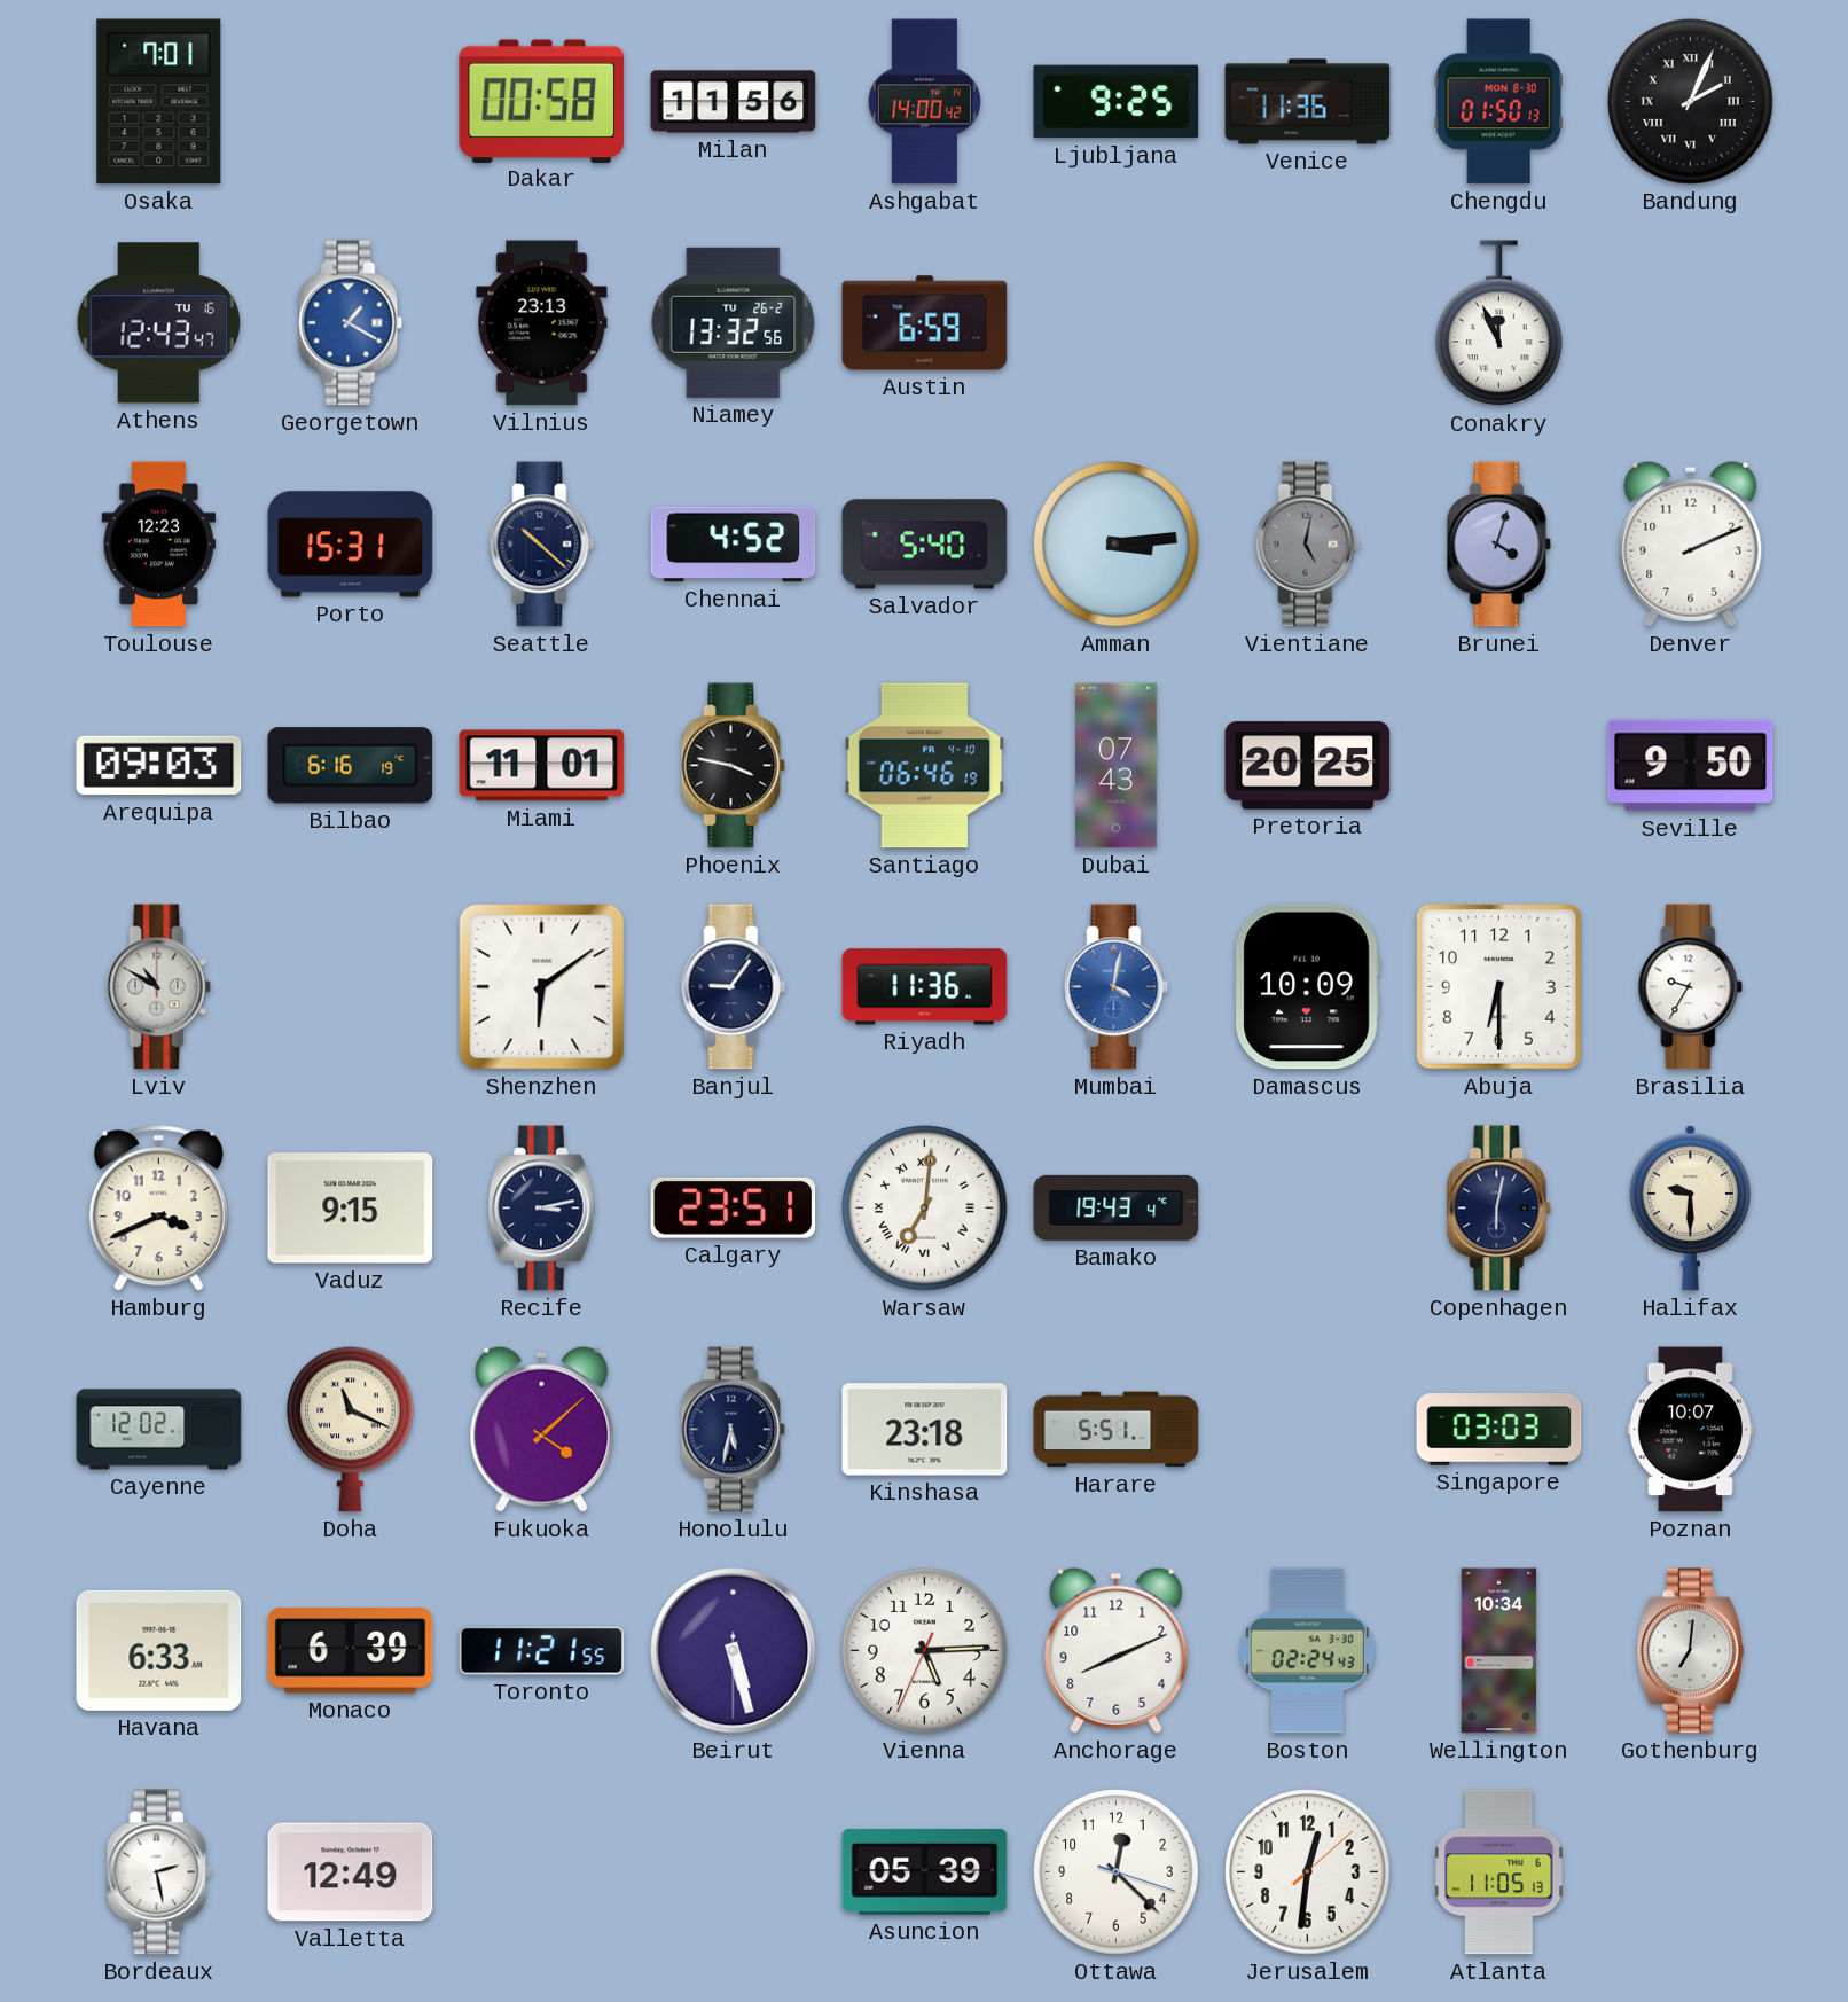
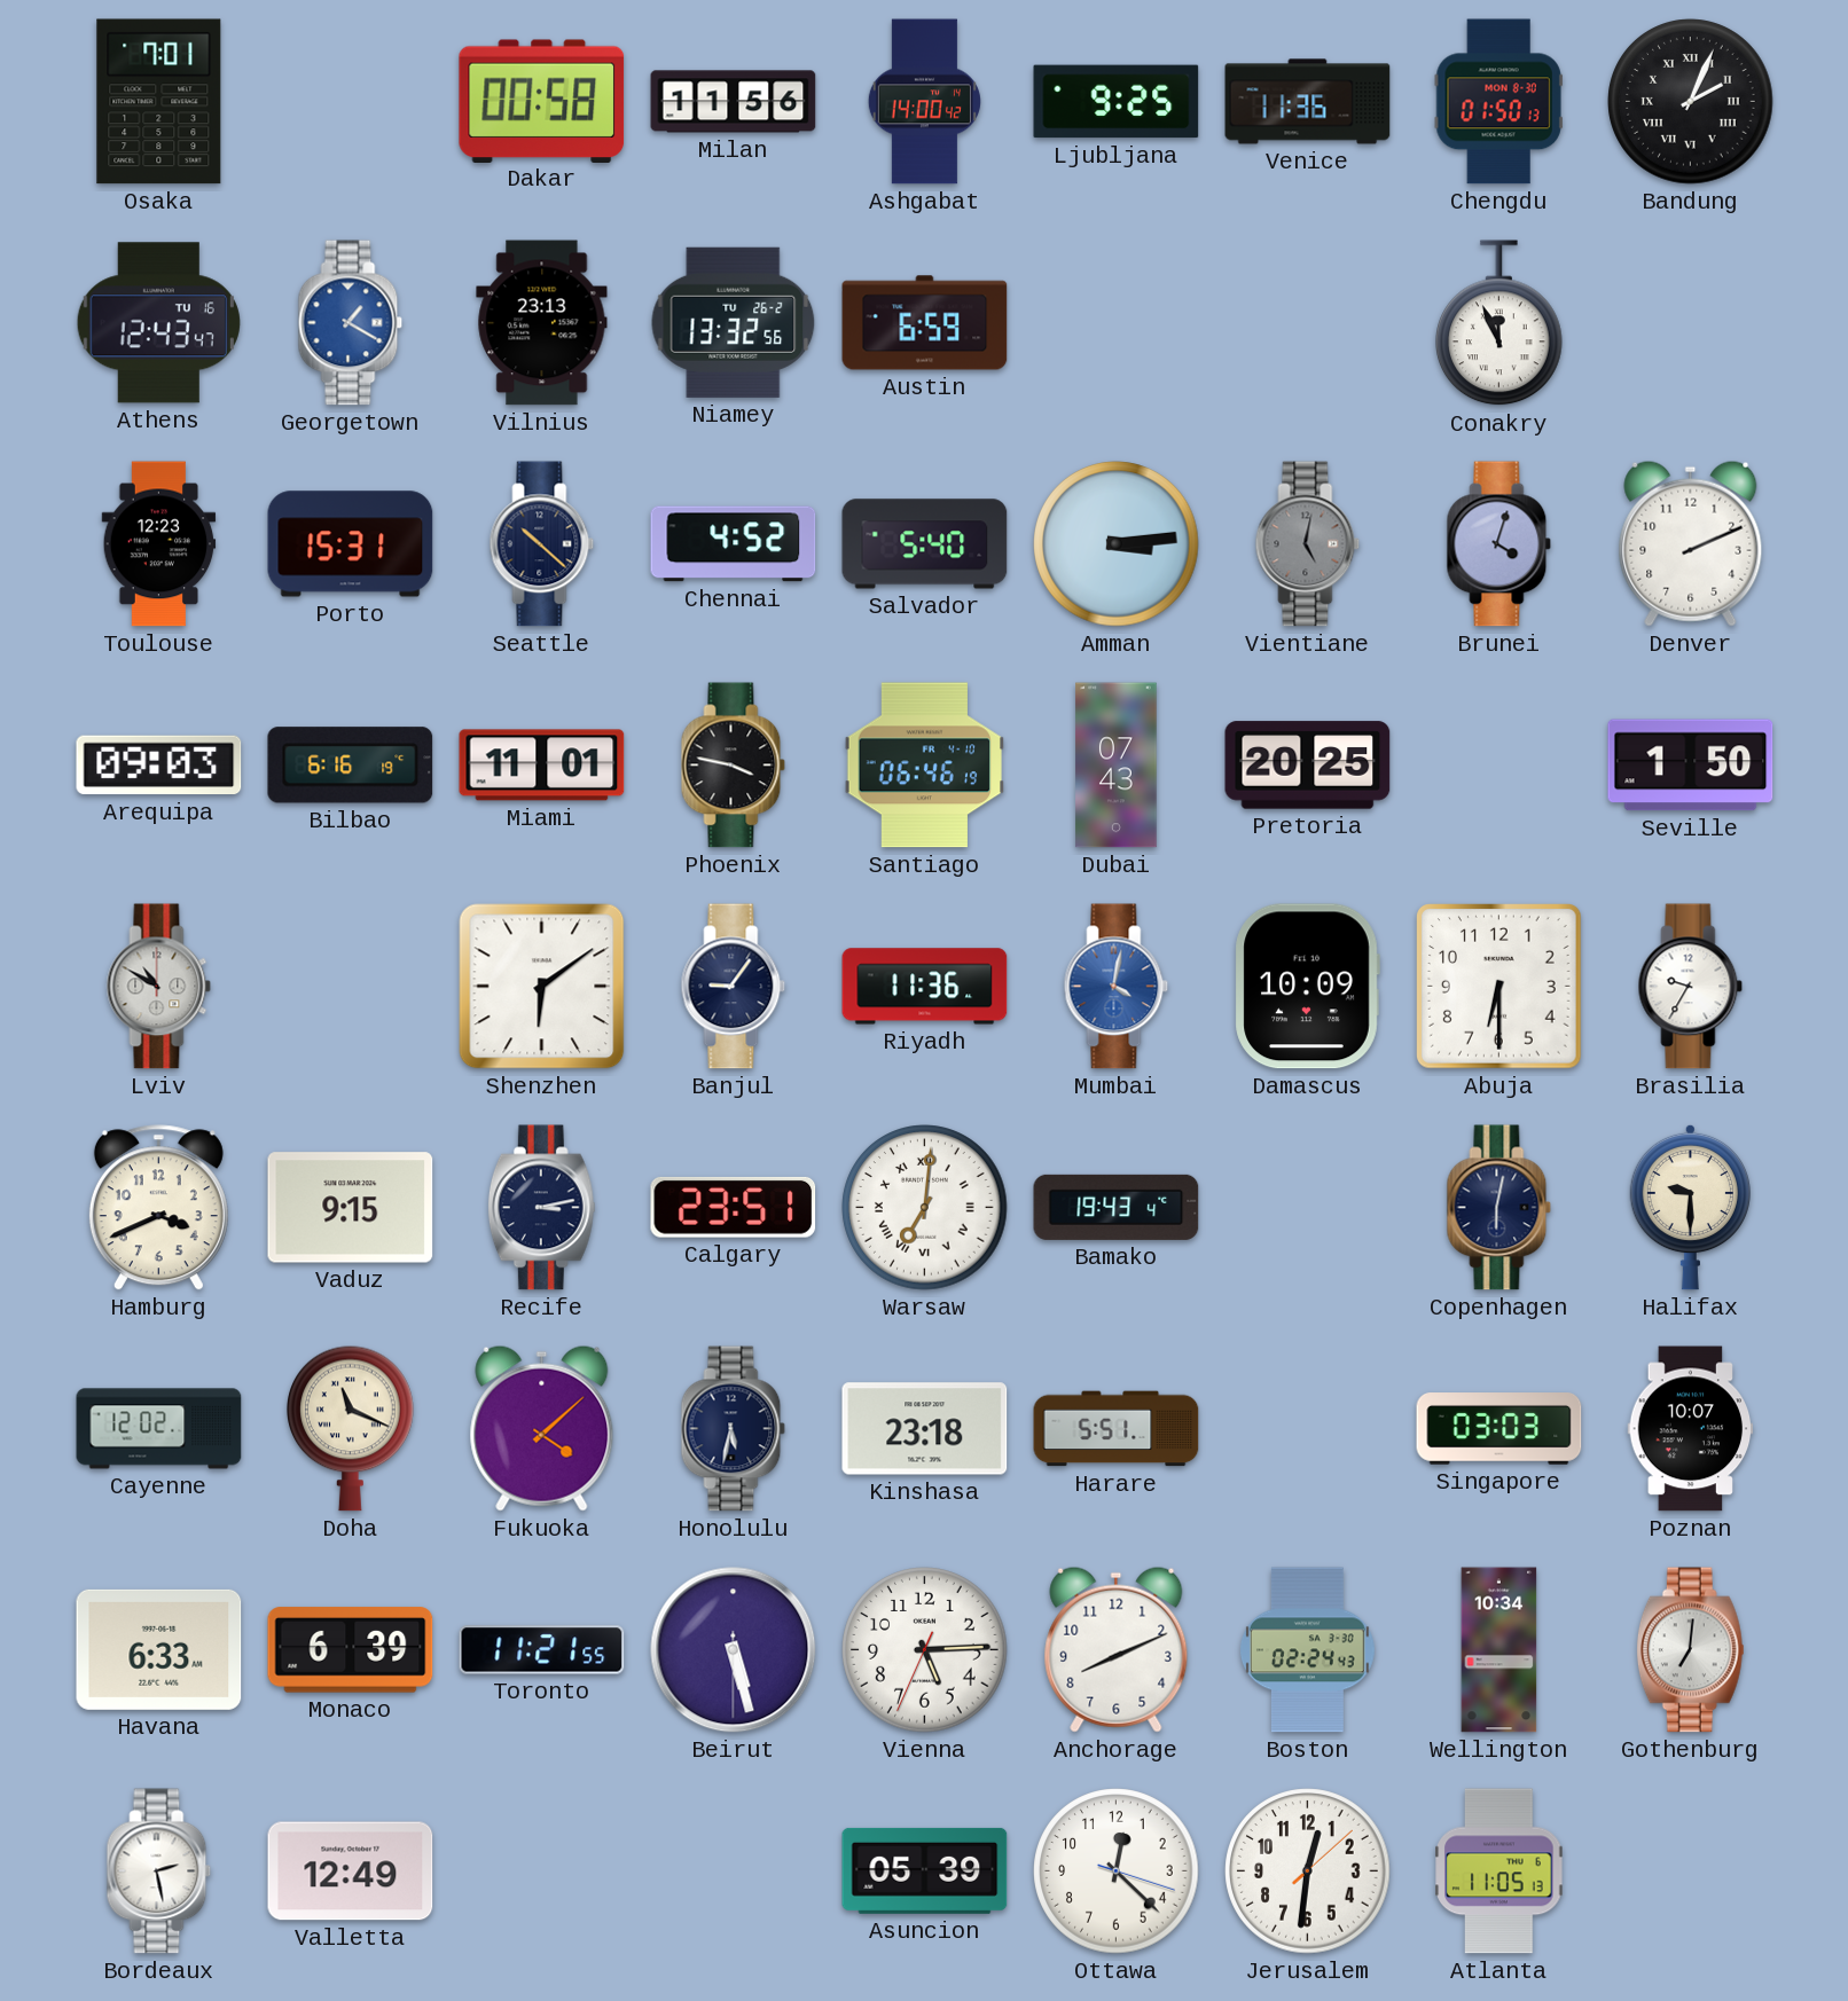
Seville: 9:50 -> 1:50 (1691, 766)
